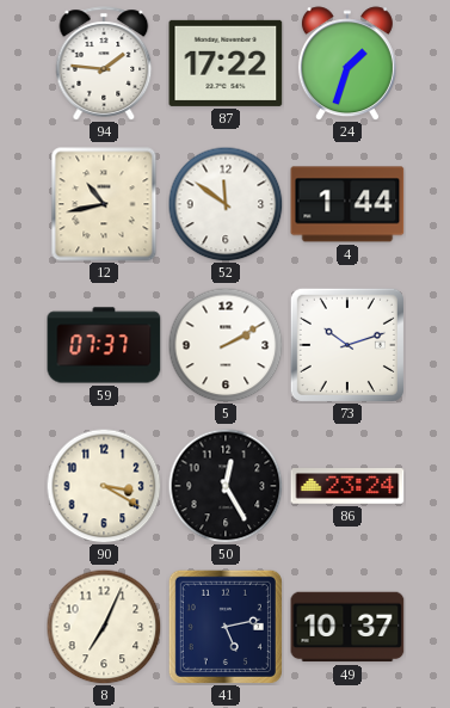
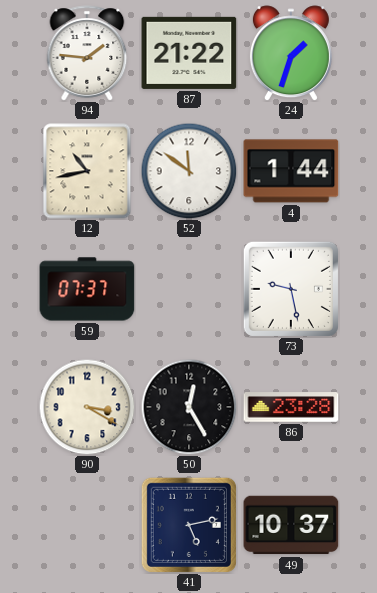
87: 17:22 -> 21:22 (189, 53)
5: 2:10 -> none (226, 345)
73: 10:12 -> 9:28 (291, 289)
86: 23:24 -> 23:28 (291, 407)
8: 7:04 -> none (104, 627)
